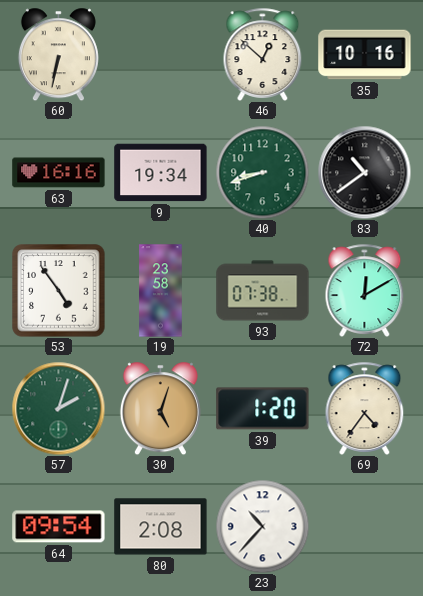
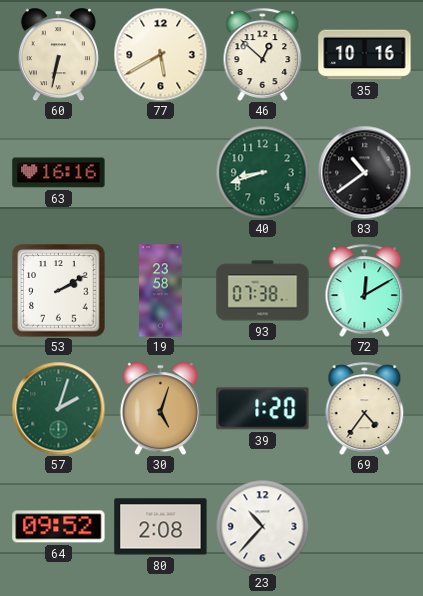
77: none -> 5:40 (160, 54)
9: 19:34 -> none (161, 173)
53: 4:54 -> 2:10 (59, 291)
64: 09:54 -> 09:52 (59, 527)
